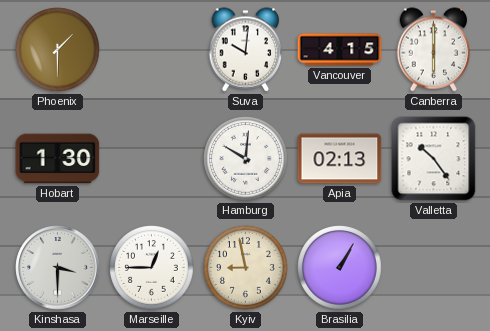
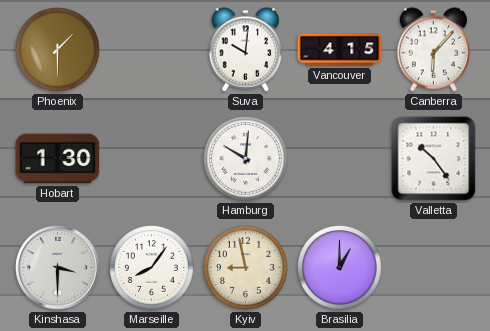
Canberra: 6:00 -> 6:07 (434, 50)
Apia: 02:13 -> none (340, 159)
Marseille: 12:45 -> 8:06 (152, 268)
Brasilia: 1:05 -> 1:00 (340, 268)
